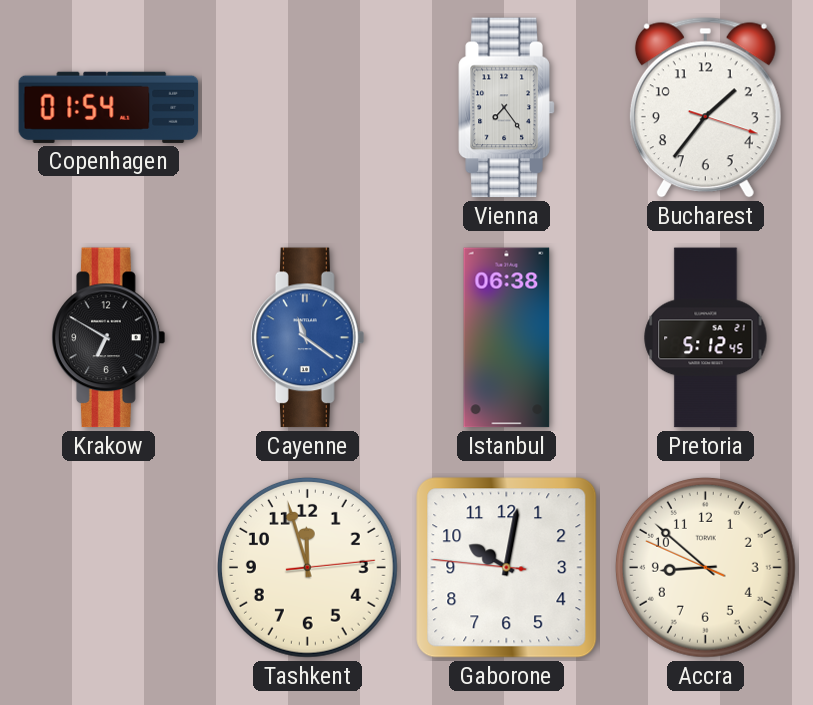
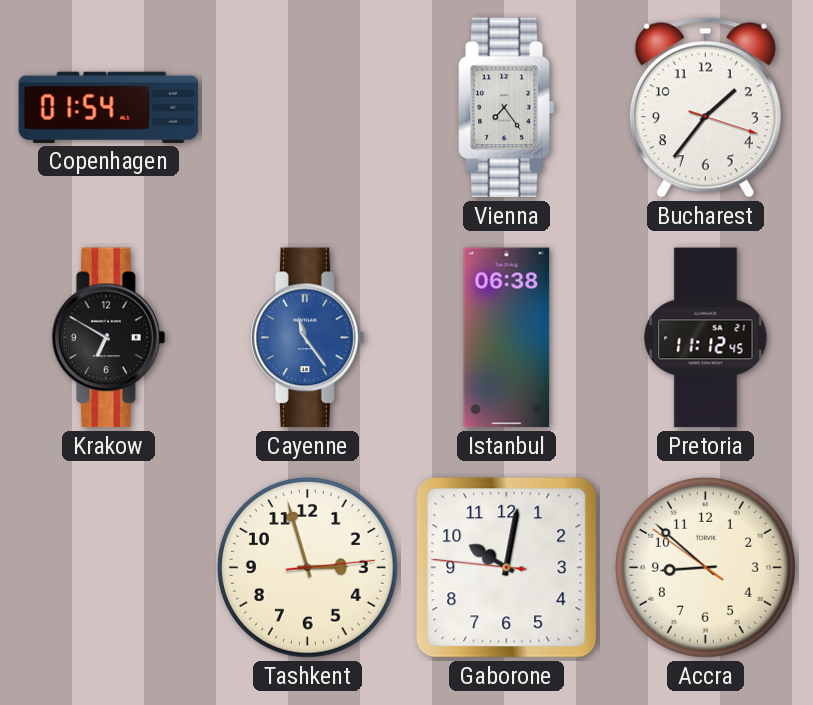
Cayenne: 11:21 -> 11:24 (308, 338)
Pretoria: 5:12 -> 11:12 (706, 338)
Tashkent: 11:57 -> 2:57 (307, 567)
Accra: 8:51:49 -> 8:51:51 (705, 567)
